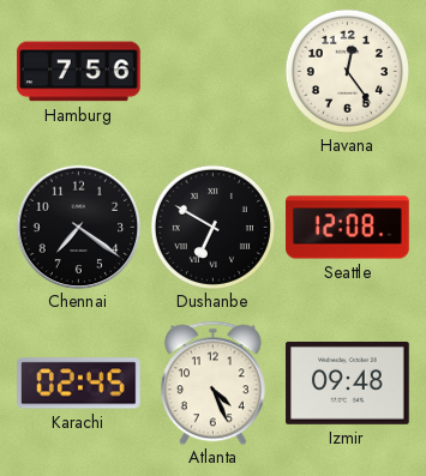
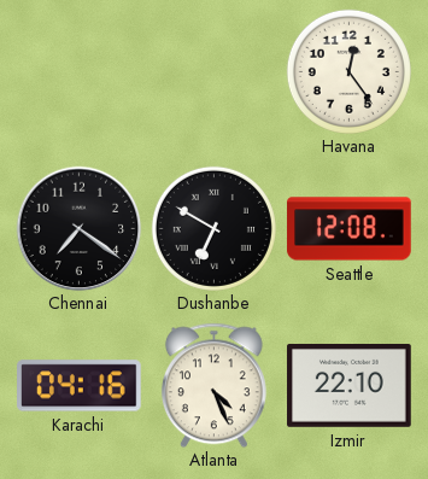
Hamburg: 7:56 -> none (79, 72)
Karachi: 02:45 -> 04:16 (80, 386)
Izmir: 09:48 -> 22:10 (350, 386)
